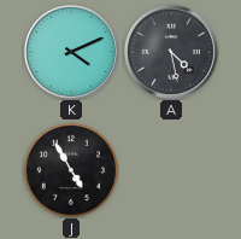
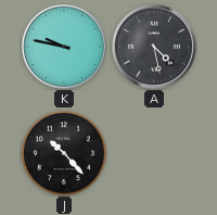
K: 4:11 -> 9:47 (64, 47)
J: 4:55 -> 10:23 (63, 152)
